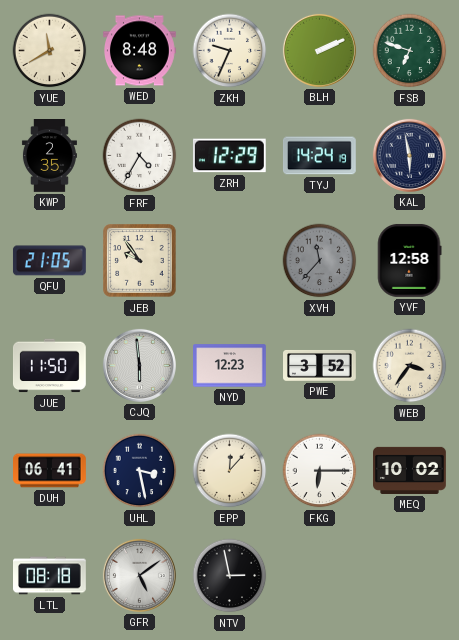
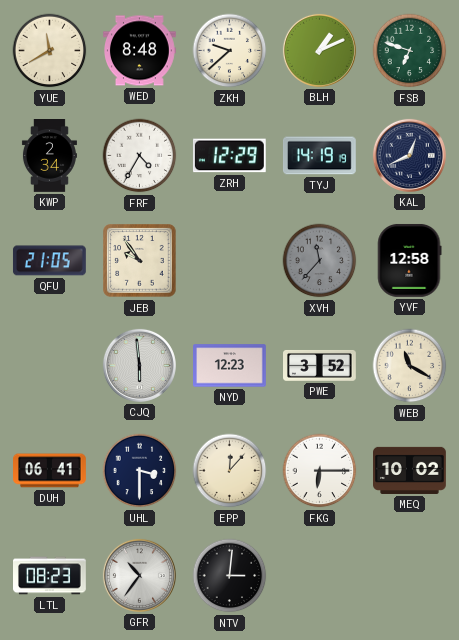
ZKH: 9:34 -> 9:38 (230, 51)
BLH: 2:11 -> 1:11 (319, 50)
KWP: 2:35 -> 2:34 (49, 156)
TYJ: 14:24 -> 14:19 (319, 156)
KAL: 5:58 -> 12:41 (409, 155)
JUE: 11:50 -> none (49, 366)
WEB: 3:36 -> 11:20 (410, 366)
UHL: 3:28 -> 3:30 (140, 471)
LTL: 08:18 -> 08:23 (50, 576)
GFR: 5:09 -> 10:36 (139, 575)
NTV: 2:58 -> 3:01 (230, 576)
